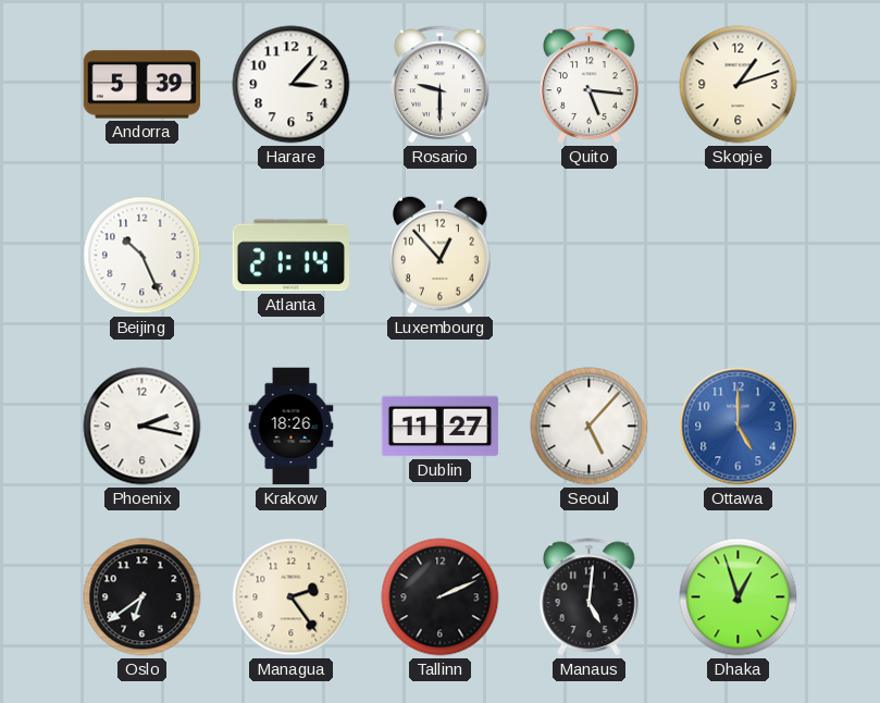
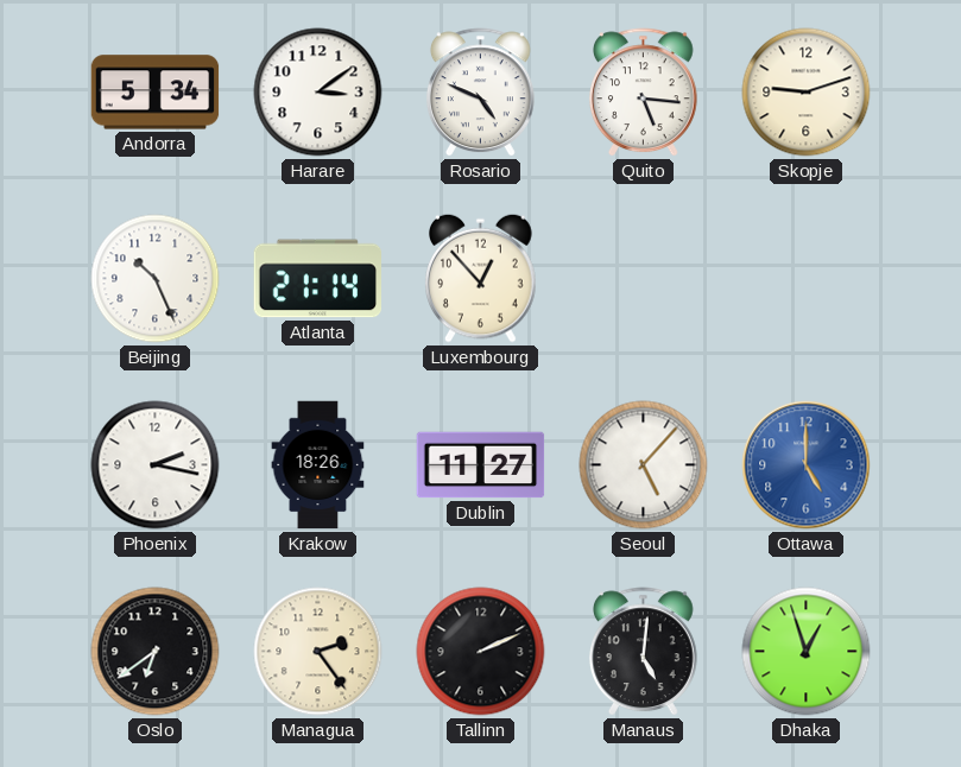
Andorra: 5:39 -> 5:34 (156, 93)
Harare: 3:07 -> 3:09 (318, 93)
Rosario: 9:30 -> 4:49 (480, 93)
Skopje: 1:12 -> 9:12 (807, 93)
